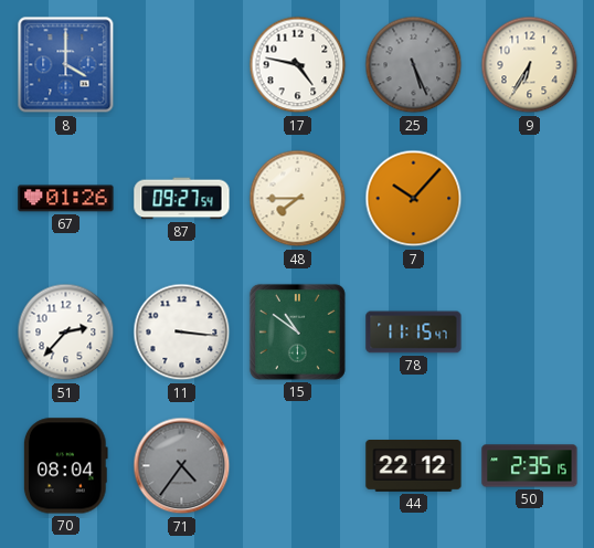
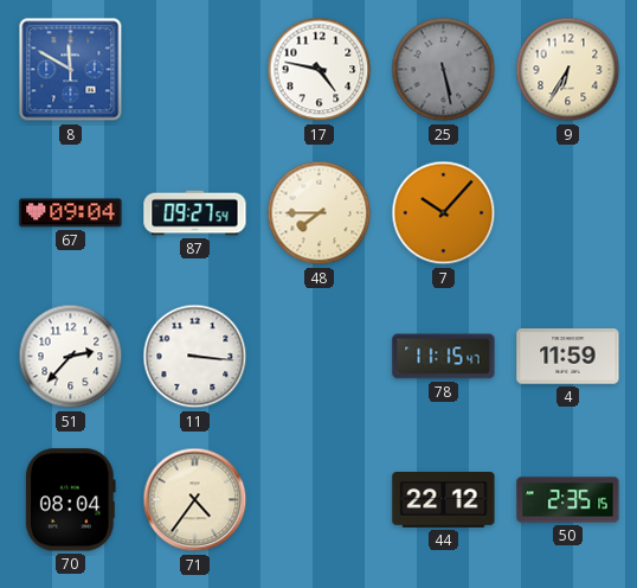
8: 4:00 -> 11:50 (71, 70)
25: 5:26 -> 5:28 (444, 70)
67: 01:26 -> 09:04 (71, 213)
15: 10:51 -> none (297, 331)
4: none -> 11:59 (568, 357)
71 dial: grey -> cream (195, 500)
